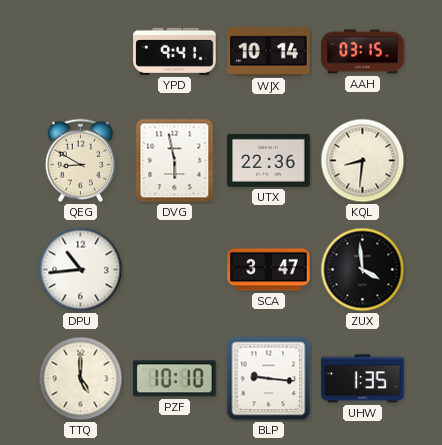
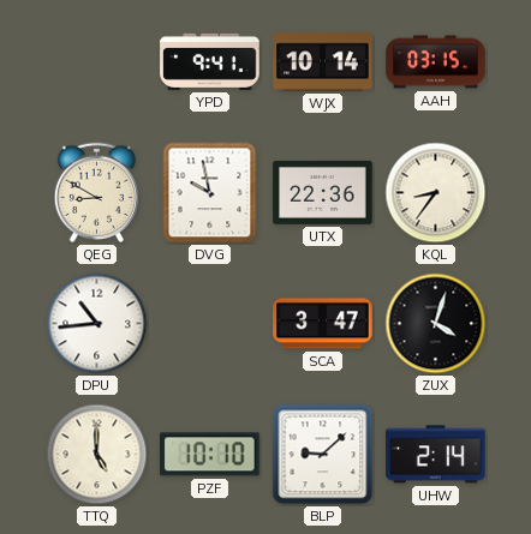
DVG: 5:58 -> 9:58 (210, 193)
KQL: 8:31 -> 8:36 (436, 193)
ZUX: 3:59 -> 4:03 (436, 324)
BLP: 9:16 -> 9:08 (323, 455)
UHW: 1:35 -> 2:14 (436, 455)
